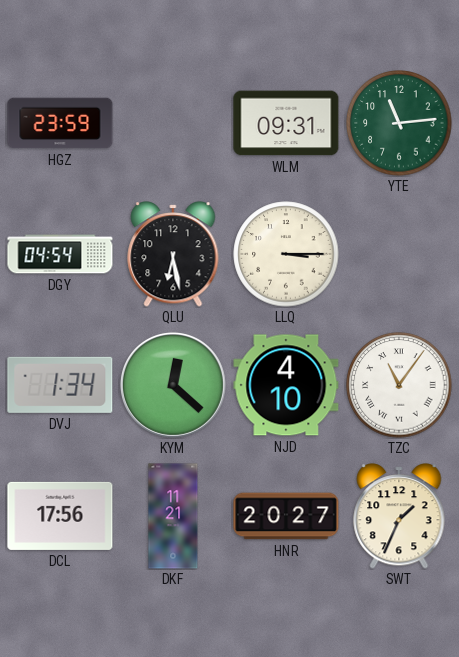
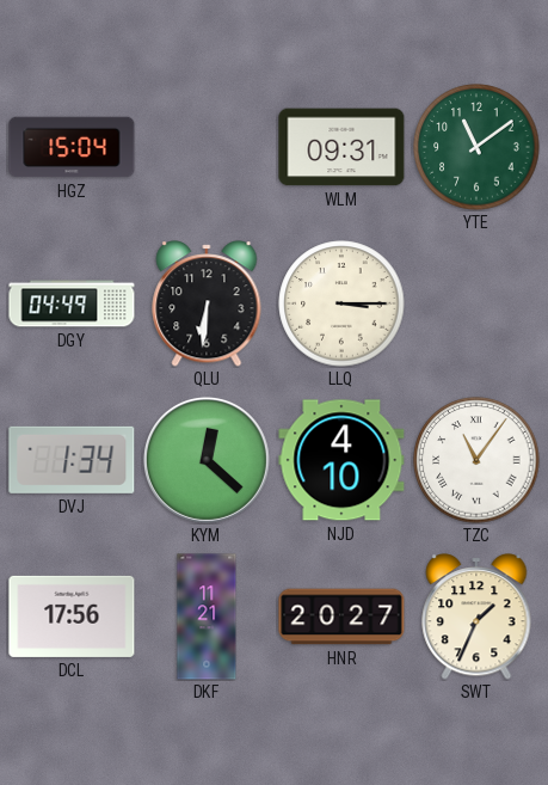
HGZ: 23:59 -> 15:04 (72, 147)
YTE: 11:14 -> 11:09 (476, 147)
DGY: 04:54 -> 04:49 (72, 303)
QLU: 6:28 -> 6:31 (207, 303)
